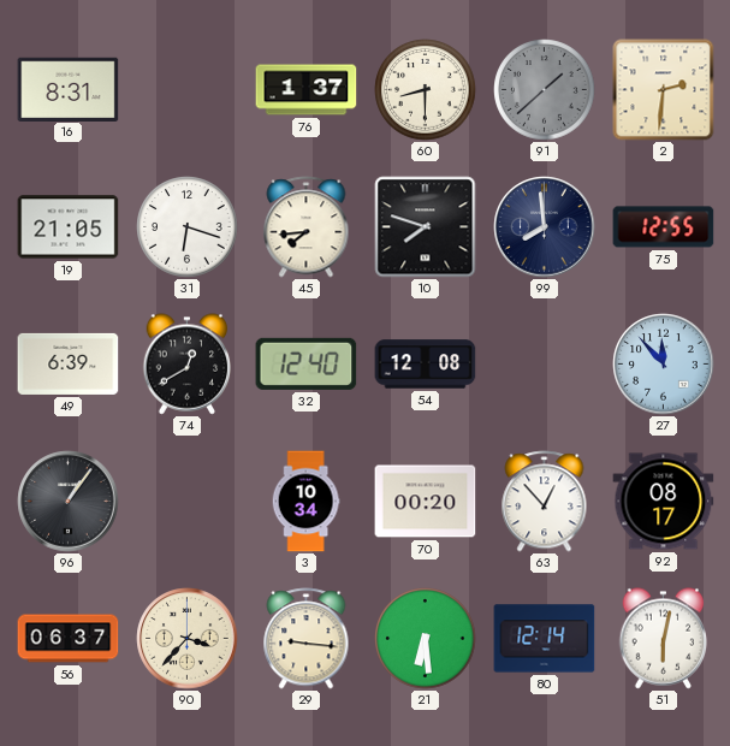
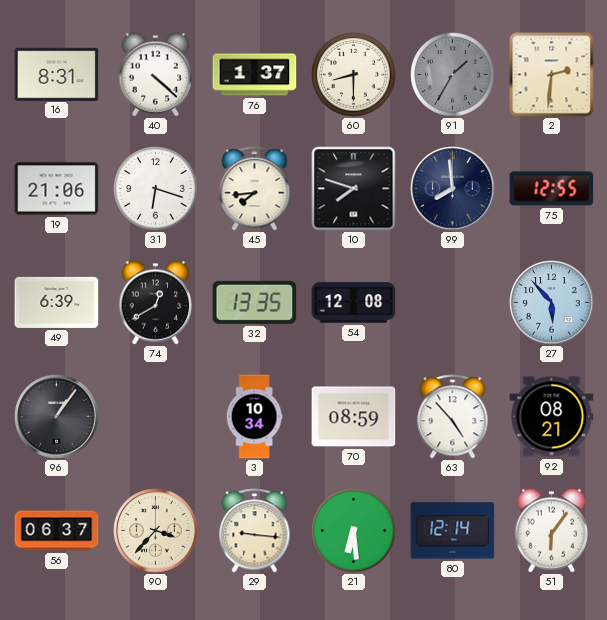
40: none -> 4:22 (156, 75)
91: 1:38 -> 1:35 (453, 75)
19: 21:05 -> 21:06 (57, 189)
32: 12:40 -> 13:35 (255, 302)
27: 11:53 -> 5:53 (552, 303)
70: 00:20 -> 08:59 (354, 417)
63: 12:53 -> 4:53 (453, 417)
92: 08:17 -> 08:21 (552, 417)
51: 6:02 -> 6:06 (552, 531)
